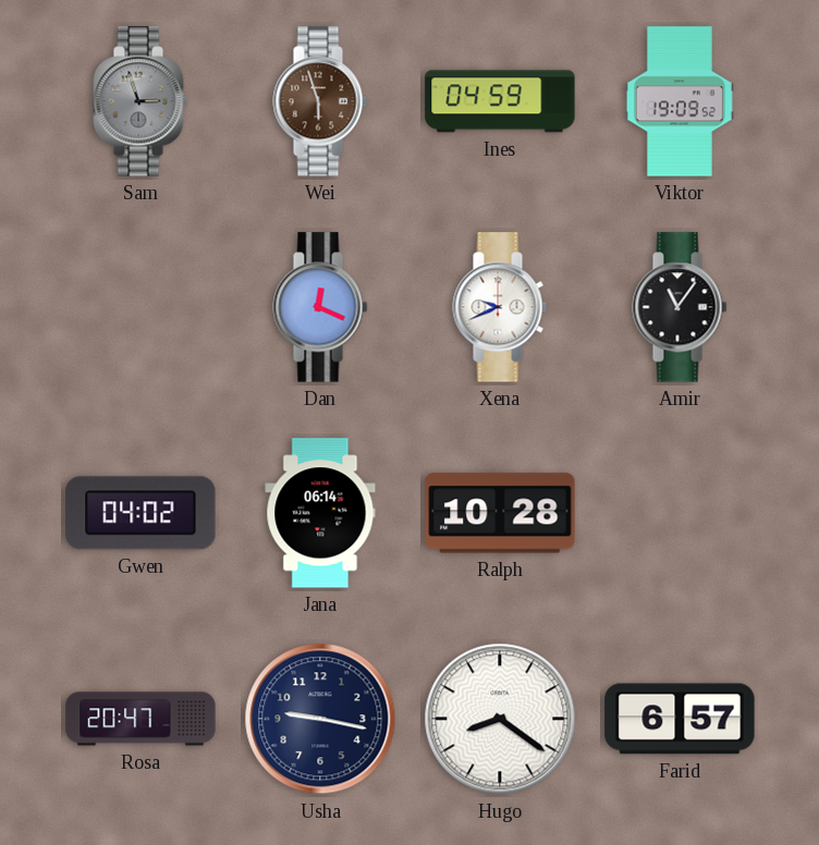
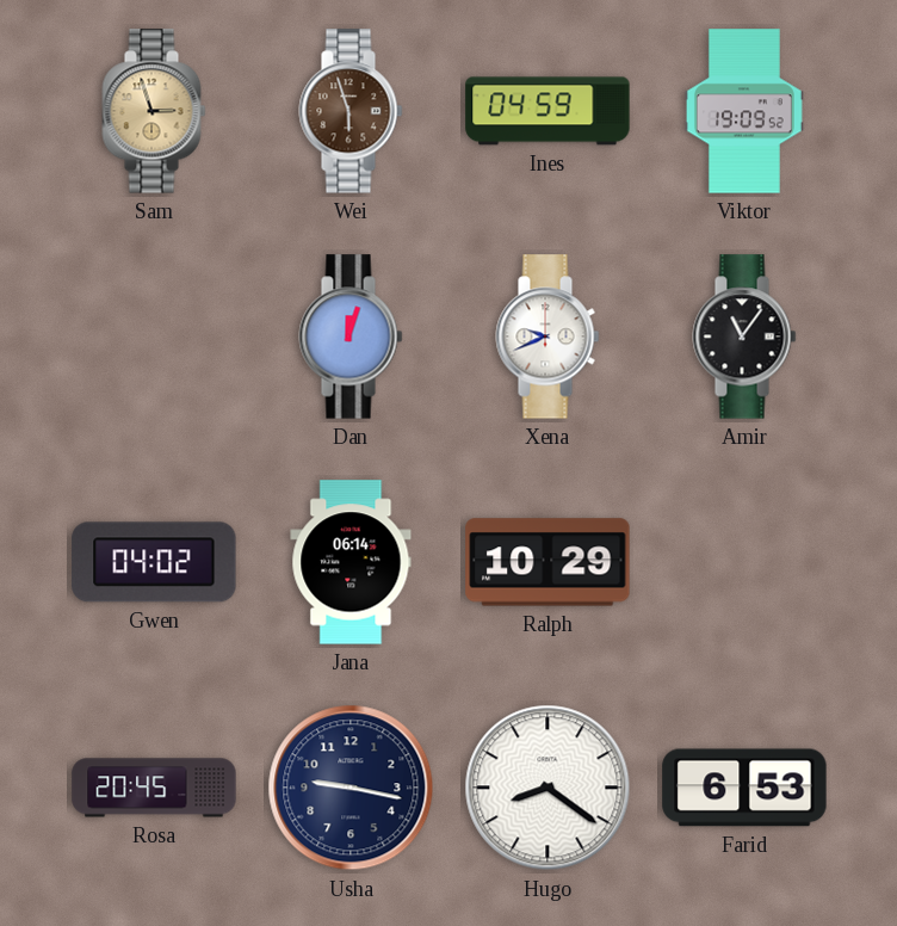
Sam dial: grey -> champagne (154, 111)
Dan: 12:19 -> 12:03 (351, 337)
Ralph: 10:28 -> 10:29 (548, 562)
Rosa: 20:47 -> 20:45 (154, 788)
Farid: 6:57 -> 6:53 (744, 788)
